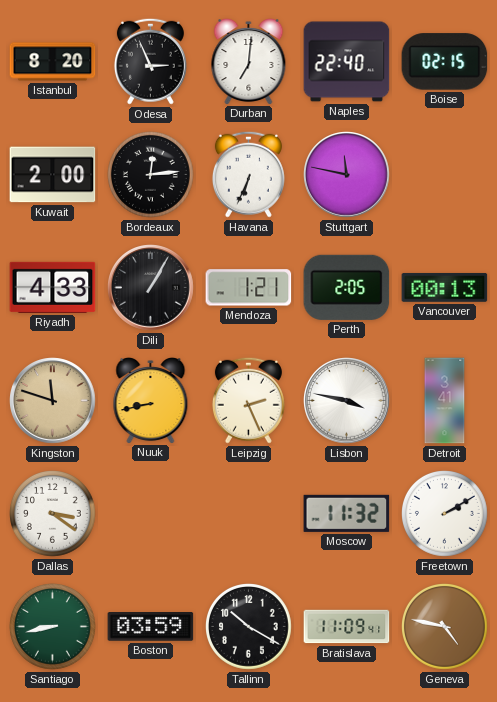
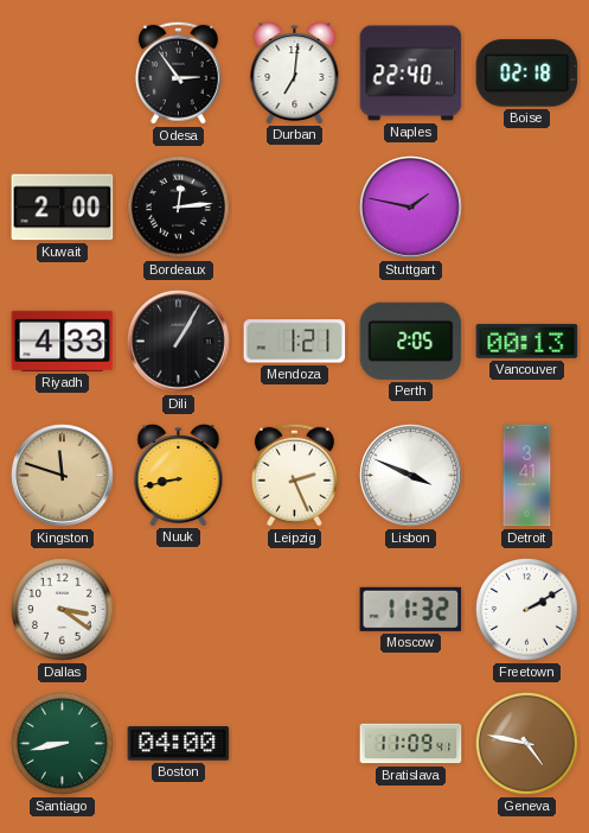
Istanbul: 8:20 -> none (53, 62)
Odesa: 2:56 -> 2:54 (178, 72)
Boise: 02:15 -> 02:18 (527, 74)
Havana: 6:34 -> none (248, 174)
Stuttgart: 11:47 -> 1:47 (411, 208)
Lisbon: 3:47 -> 3:49 (411, 476)
Boston: 03:59 -> 04:00 (179, 744)
Tallinn: 10:20 -> none (249, 627)
